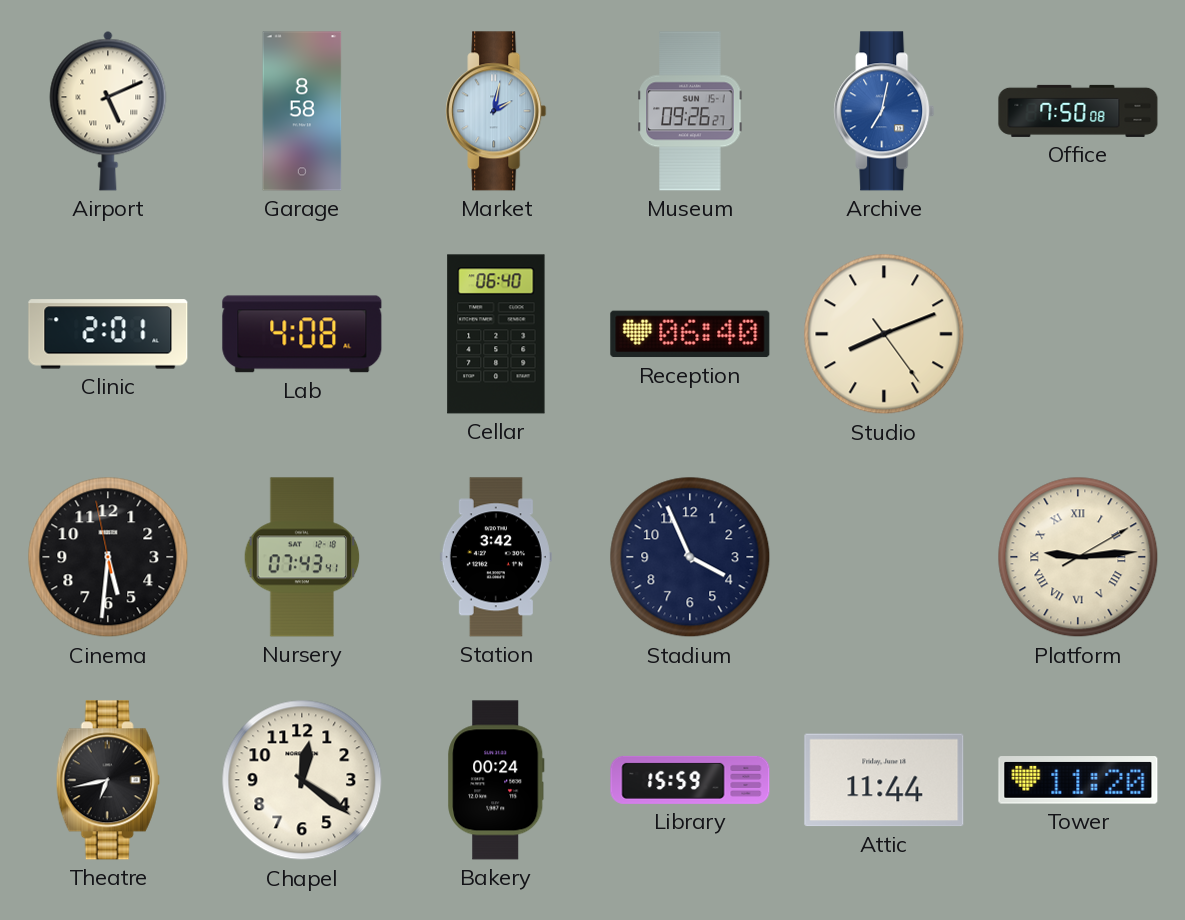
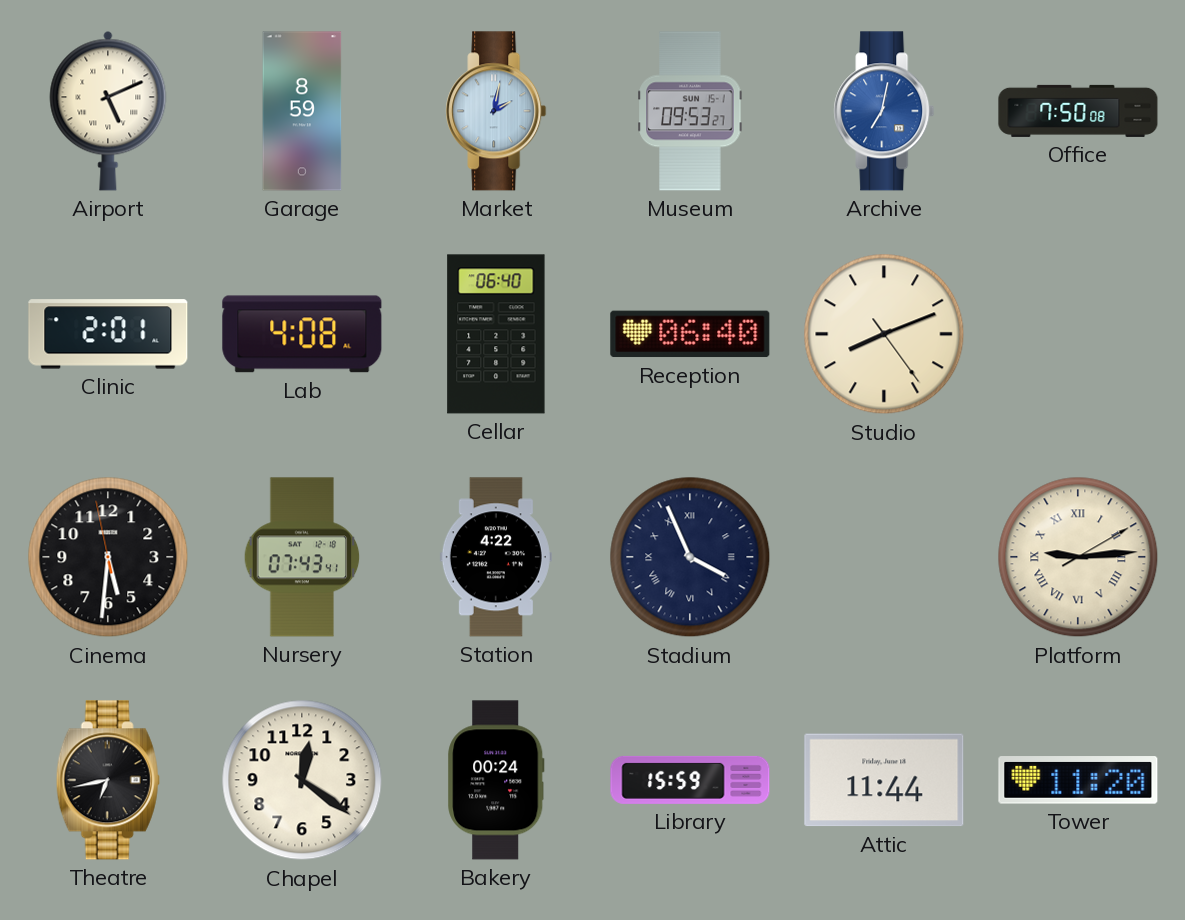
Garage: 8:58 -> 8:59 (302, 111)
Museum: 09:26 -> 09:53 (690, 111)
Station: 3:42 -> 4:22 (496, 557)
Stadium numerals: Arabic -> Roman (690, 557)
